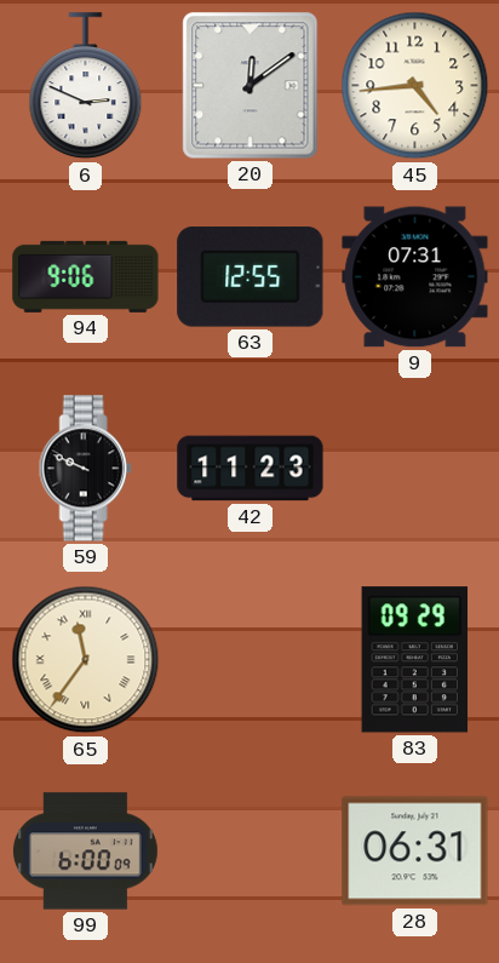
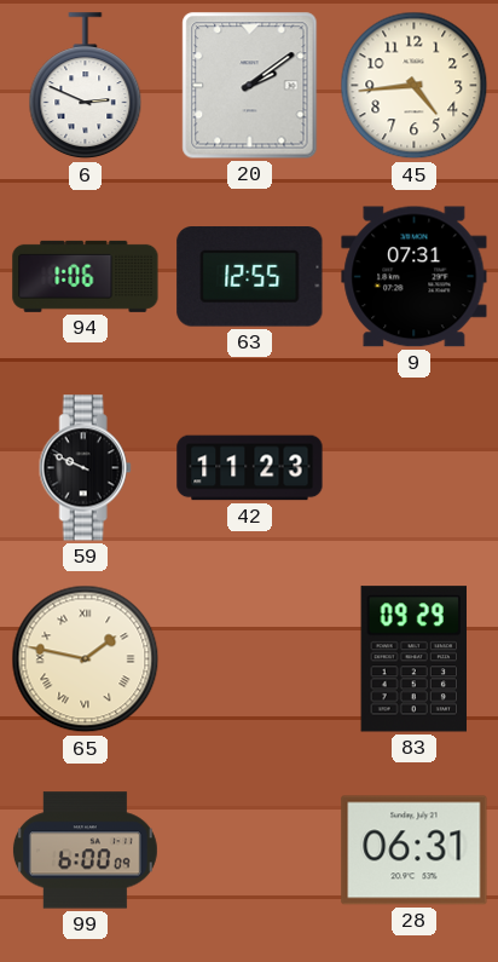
20: 12:09 -> 2:09 (250, 86)
94: 9:06 -> 1:06 (86, 276)
65: 11:36 -> 1:47 (86, 659)
